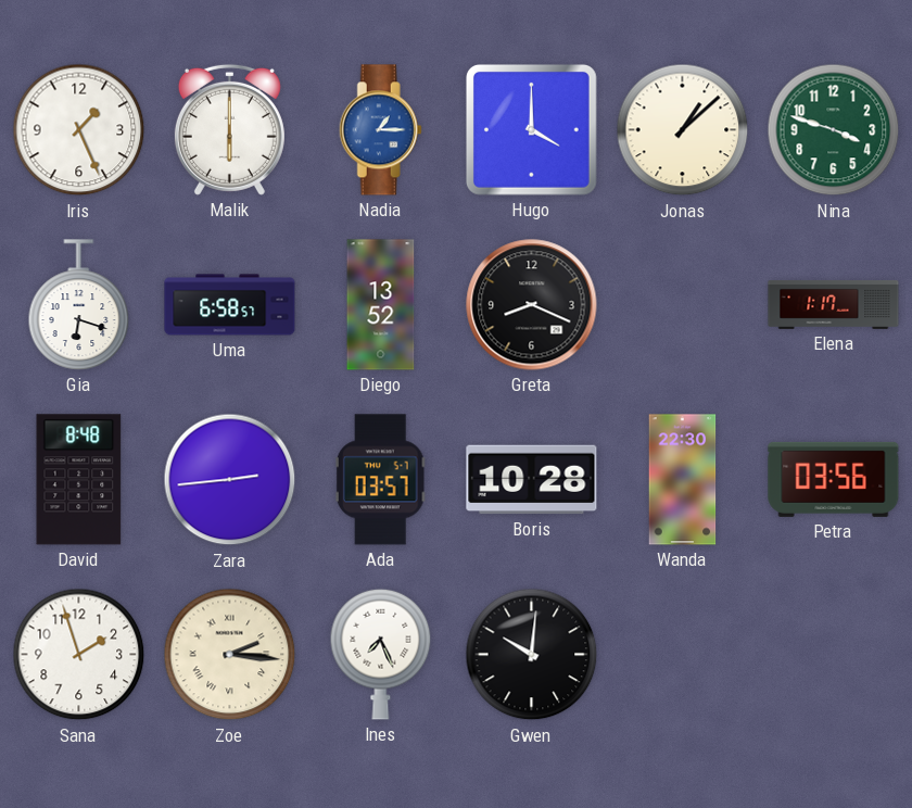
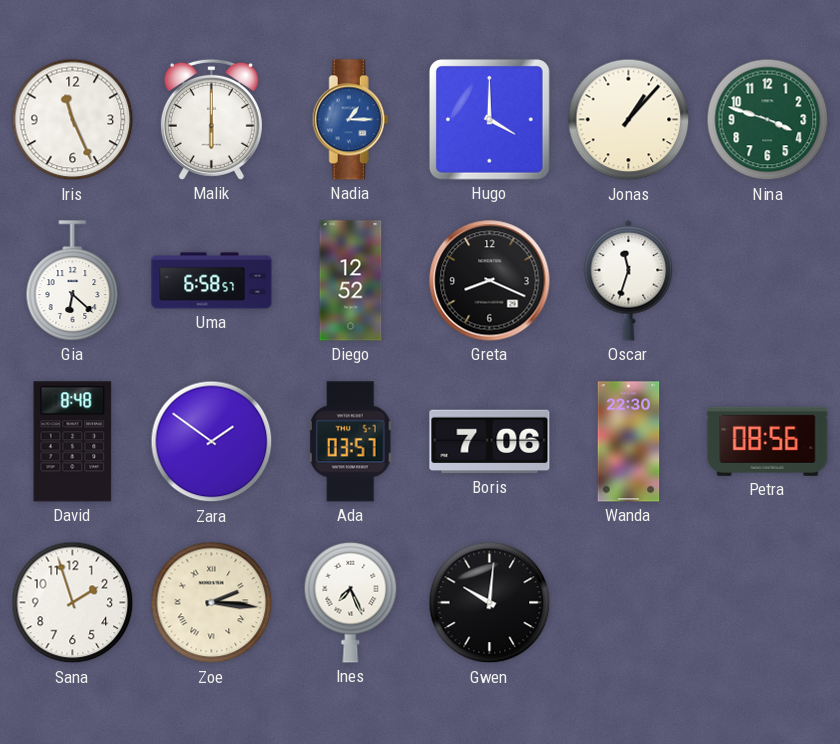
Iris: 1:26 -> 11:26 (73, 120)
Jonas: 1:08 -> 1:07 (629, 120)
Gia: 6:18 -> 6:22 (73, 281)
Diego: 13:52 -> 12:52 (351, 281)
Oscar: none -> 11:33 (629, 280)
Elena: 1:17 -> none (834, 304)
Zara: 2:44 -> 1:51 (212, 442)
Boris: 10:28 -> 7:06 (490, 442)
Petra: 03:56 -> 08:56 (768, 441)
